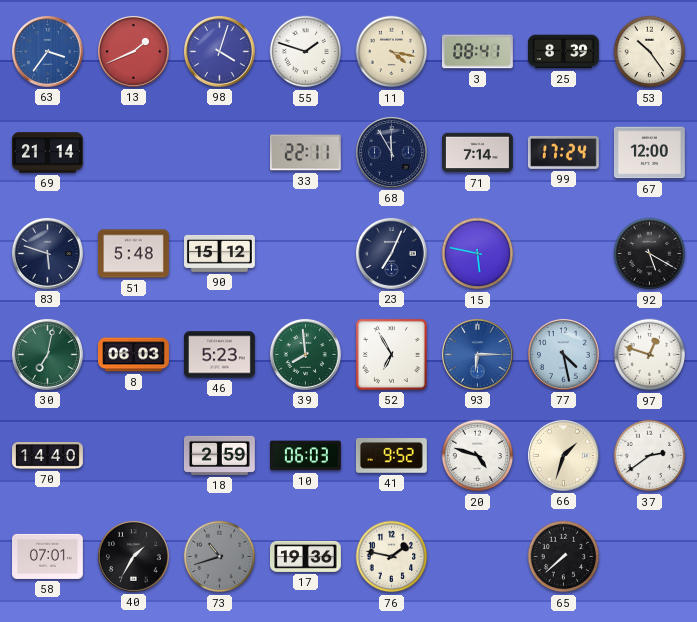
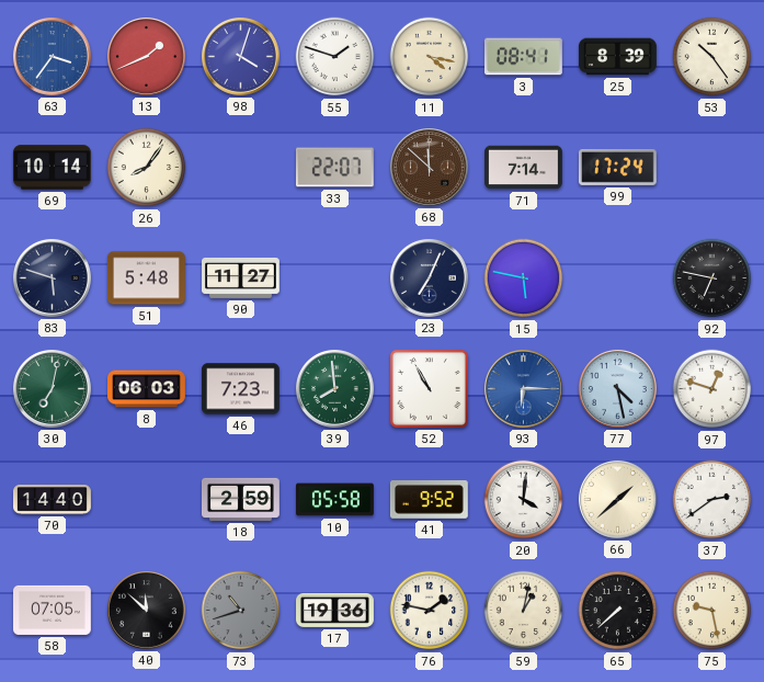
69: 21:14 -> 10:14 (53, 168)
26: none -> 8:06 (147, 168)
33: 22:11 -> 22:07 (334, 168)
68: 11:55 -> 11:52 (429, 167)
68 dial: navy -> brown (429, 167)
67: 12:00 -> none (649, 153)
90: 15:12 -> 11:27 (241, 277)
92: 5:20 -> 6:47 (712, 279)
46: 5:23 -> 7:23 (241, 389)
52: 6:55 -> 10:55 (429, 388)
10: 06:03 -> 05:58 (334, 500)
20: 4:48 -> 4:01 (524, 500)
66: 1:33 -> 1:38 (617, 499)
58: 07:01 -> 07:05 (53, 610)
40: 1:35 -> 11:52 (146, 610)
59: none -> 1:02 (524, 611)
75: none -> 9:28 (712, 611)
